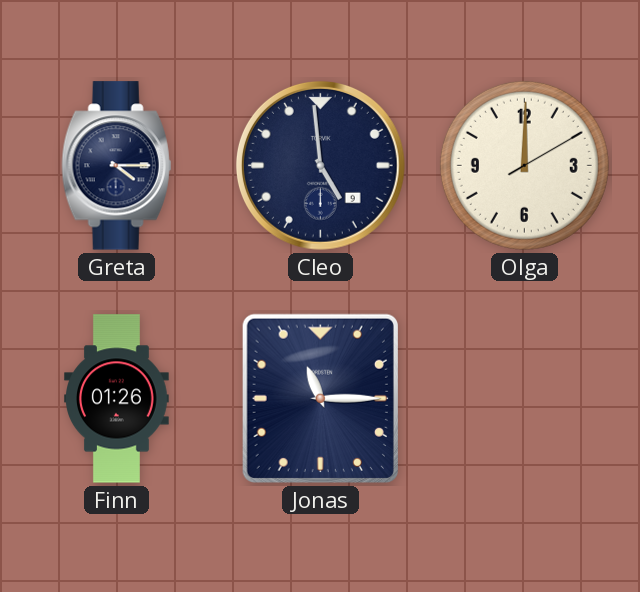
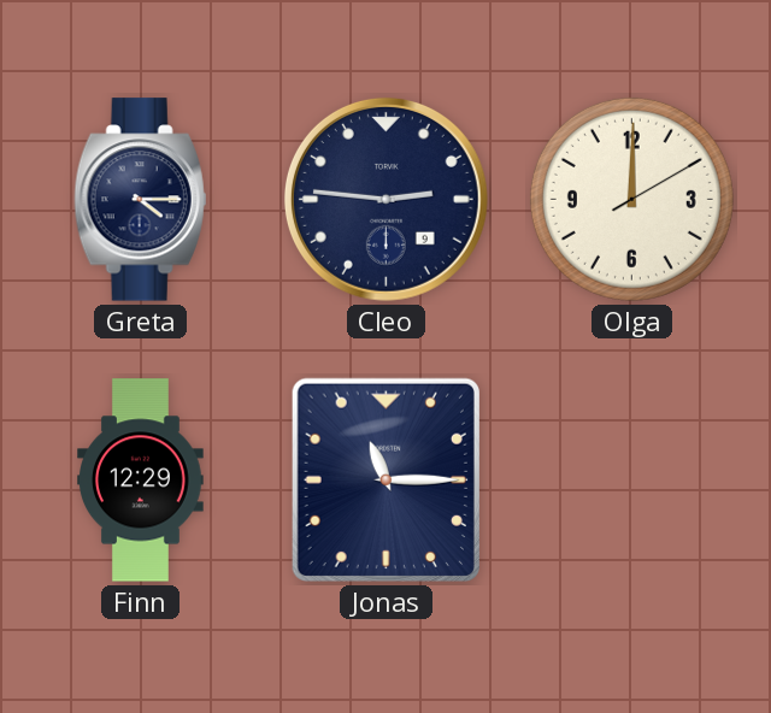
Cleo: 4:59 -> 2:46 (385, 199)
Finn: 01:26 -> 12:29 (141, 481)
